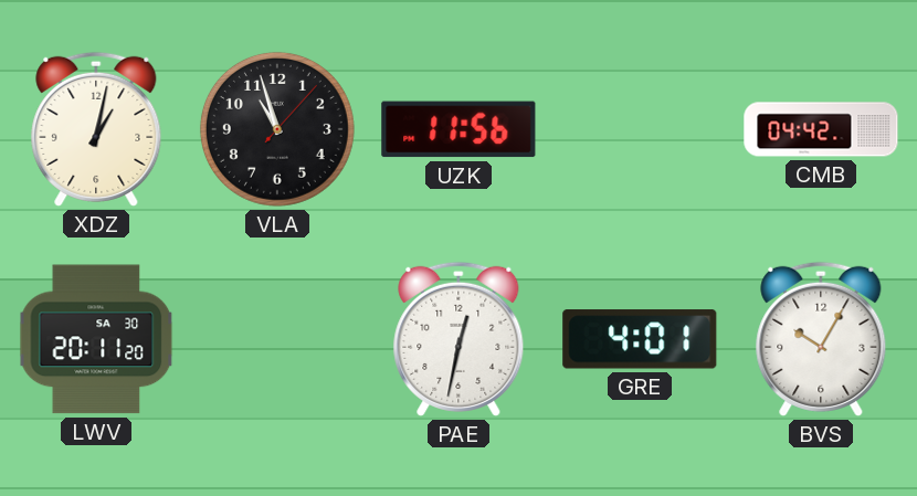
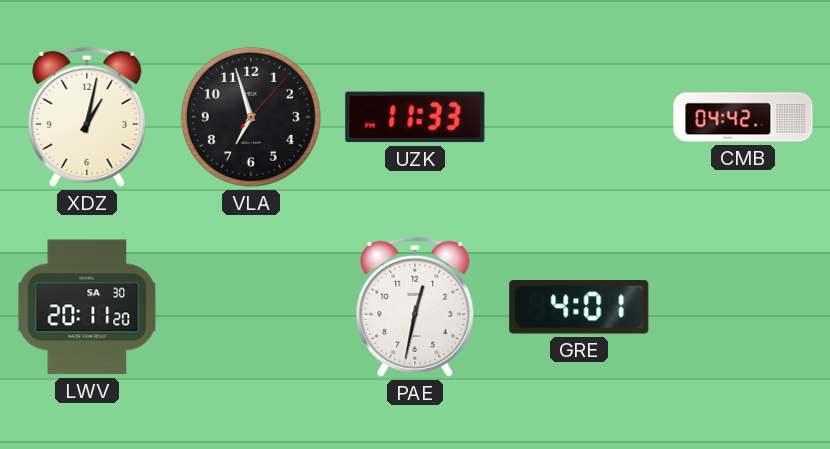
VLA: 10:57 -> 6:57 (251, 117)
UZK: 11:56 -> 11:33 (415, 117)
BVS: 10:05 -> none (821, 339)
